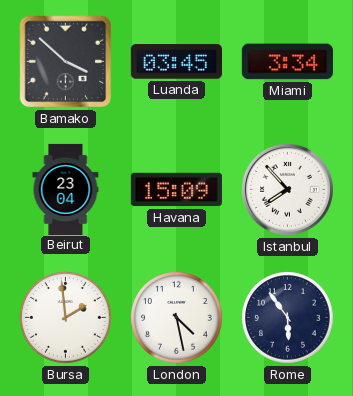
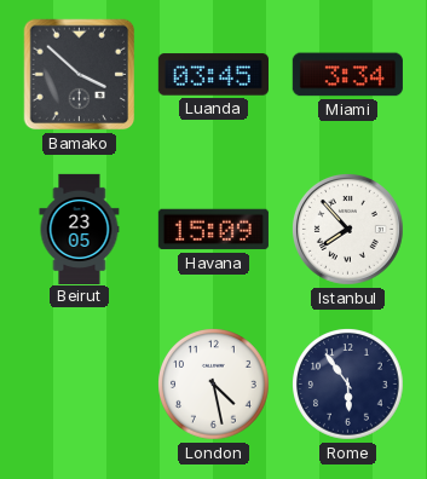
Beirut: 23:04 -> 23:05 (80, 229)
Bursa: 1:59 -> none (66, 318)
